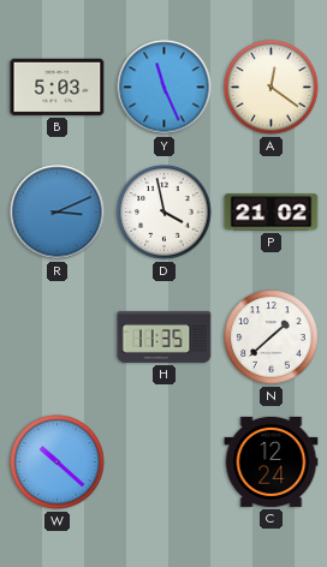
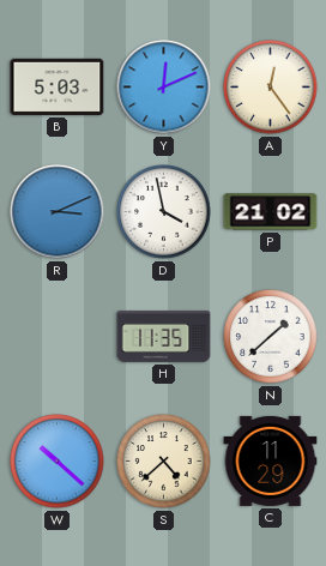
Y: 11:26 -> 12:11 (164, 88)
A: 12:21 -> 12:24 (271, 88)
S: none -> 4:38 (164, 462)
C: 12:24 -> 11:29 (271, 460)
